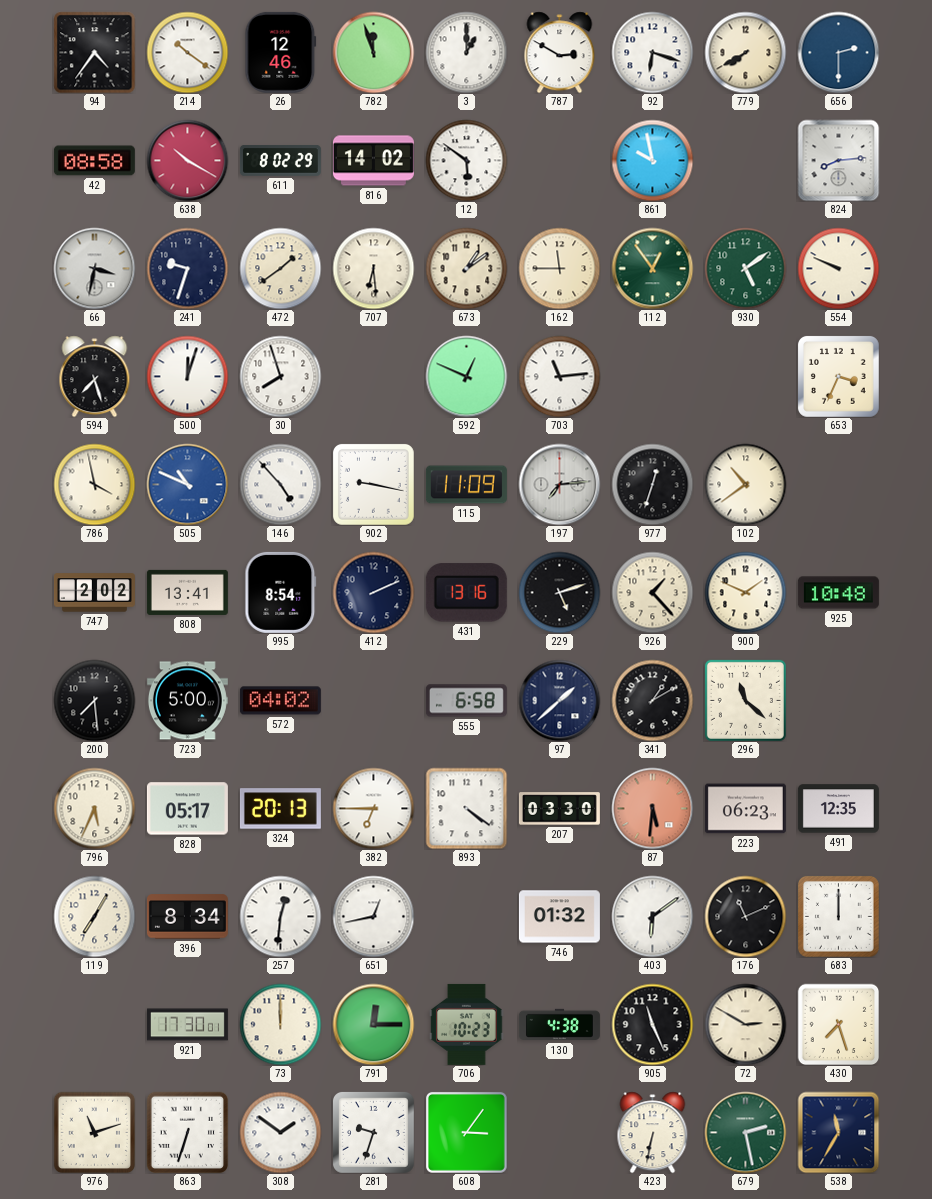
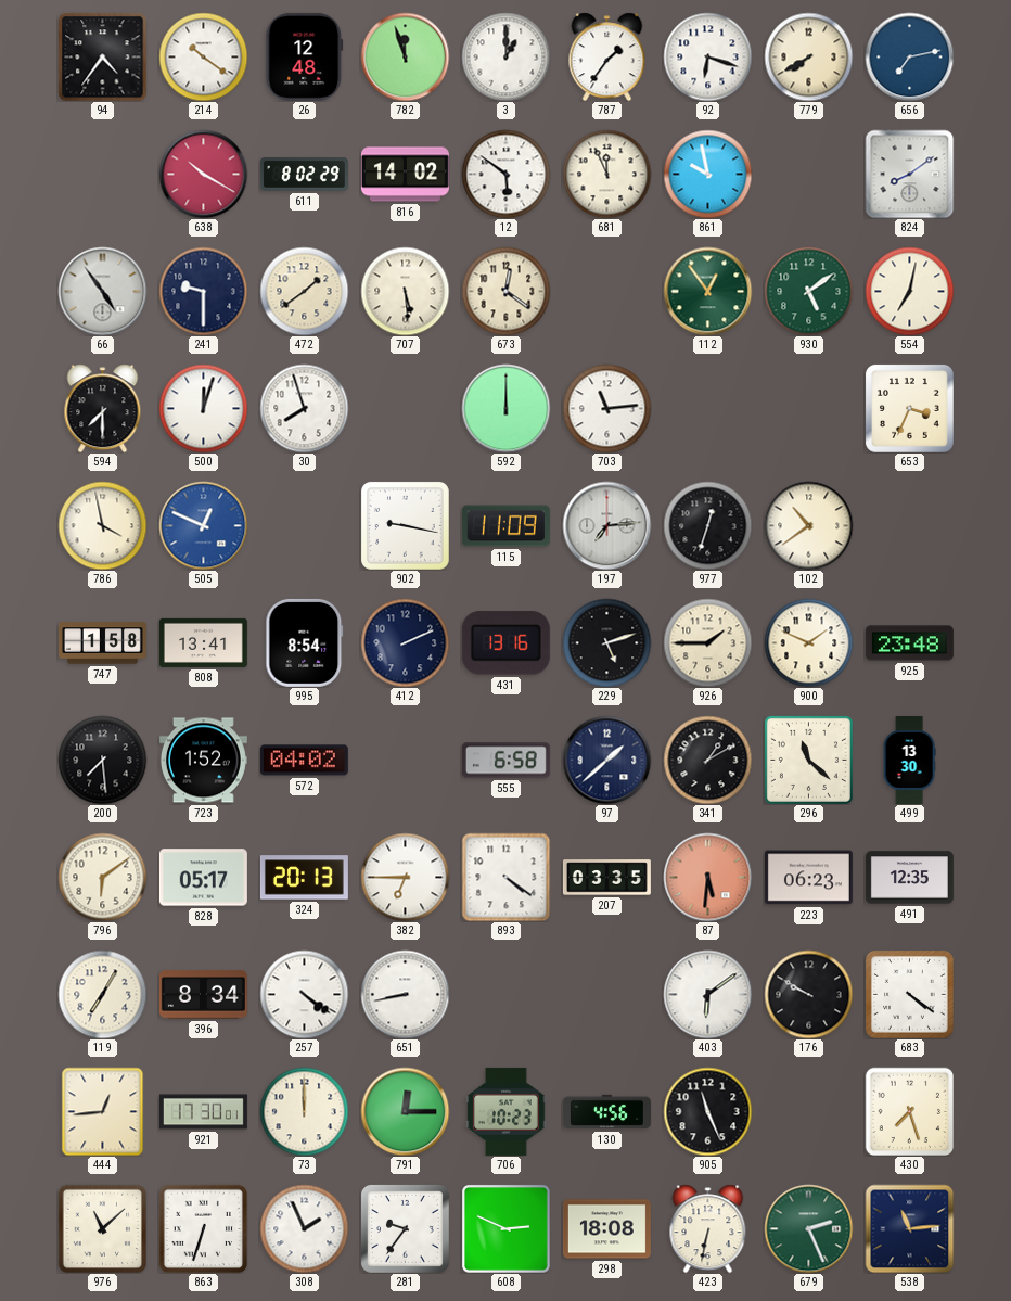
26: 12:46 -> 12:48 (305, 56)
787: 2:50 -> 1:36 (607, 56)
656: 2:30 -> 7:13 (909, 56)
42: 08:58 -> none (94, 161)
681: none -> 11:56 (606, 174)
824: 8:14 -> 8:09 (909, 174)
66: 3:32 -> 4:54 (102, 291)
241: 9:33 -> 9:30 (203, 291)
707: 6:29 -> 5:29 (405, 291)
673: 1:09 -> 12:21 (506, 291)
162: 11:45 -> none (559, 268)
554: 9:49 -> 7:02 (909, 291)
594: 7:27 -> 7:30 (103, 408)
592: 12:49 -> 12:00 (506, 408)
505: 10:49 -> 12:49 (203, 525)
146: 4:53 -> none (280, 484)
747: 2:02 -> 1:58 (102, 643)
926: 1:23 -> 1:45 (707, 642)
925: 10:48 -> 23:48 (909, 643)
723: 5:00 -> 1:52 (203, 761)
499: none -> 13:30 (909, 760)
796: 5:34 -> 6:09 (102, 877)
207: 03:30 -> 03:35 (606, 878)
257: 12:31 -> 4:21 (304, 994)
651: 12:43 -> 8:43 (405, 994)
746: 01:32 -> none (559, 917)
176: 11:11 -> 9:50 (808, 994)
683: 12:00 -> 4:21 (909, 994)
444: none -> 12:44 (103, 1111)
130: 4:38 -> 4:56 (606, 1112)
72: 2:50 -> none (745, 1024)
976: 11:12 -> 11:08 (102, 1228)
308: 1:51 -> 1:56 (304, 1228)
281: 9:33 -> 9:36 (405, 1228)
608: 3:06 -> 2:49 (506, 1228)
298: none -> 18:08 (606, 1229)
679: 2:28 -> 2:26 (808, 1228)
538: 11:35 -> 11:14 (909, 1228)
